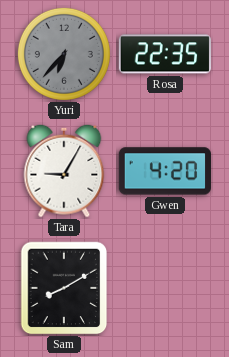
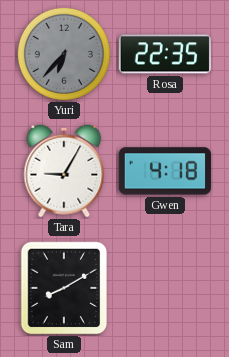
Gwen: 4:20 -> 4:18 (164, 171)
